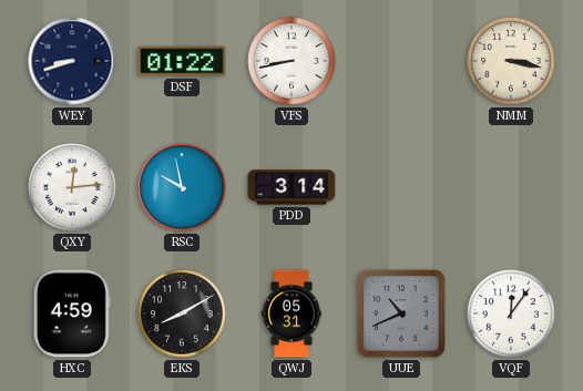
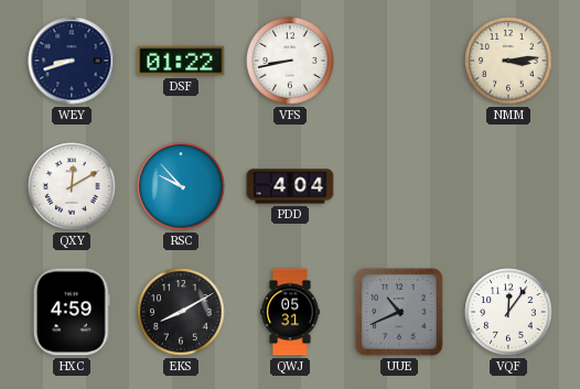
NMM: 3:17 -> 3:14 (508, 61)
QXY: 12:14 -> 12:10 (72, 186)
RSC: 9:58 -> 9:53 (181, 186)
PDD: 3:14 -> 4:04 (290, 186)
